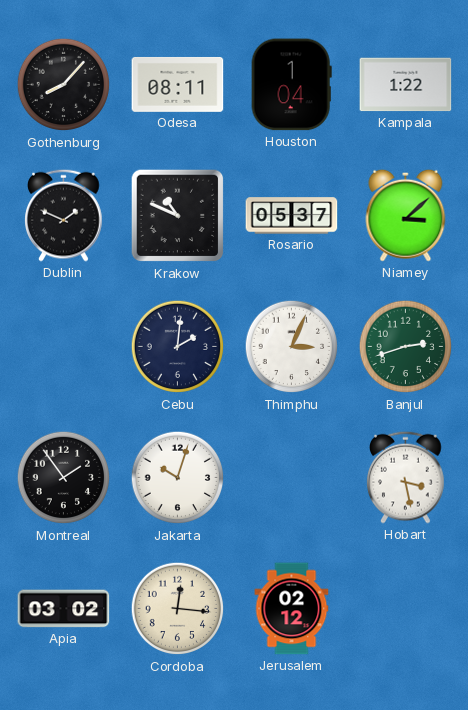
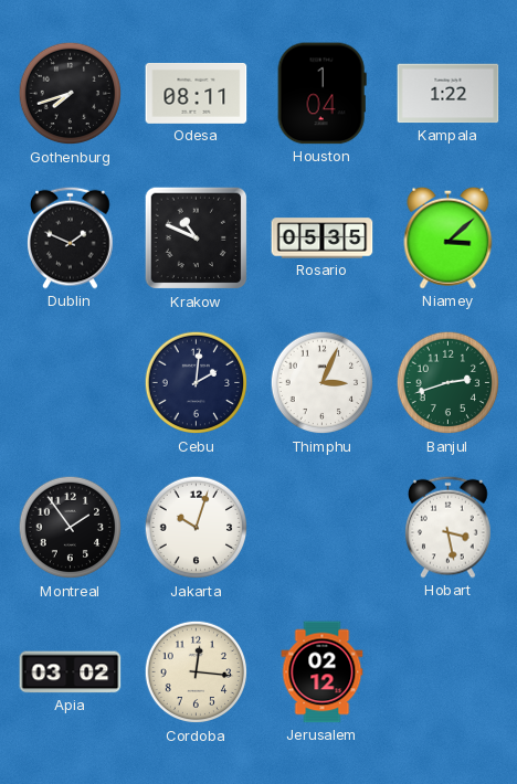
Gothenburg: 8:07 -> 7:42 (71, 94)
Rosario: 05:37 -> 05:35 (323, 239)
